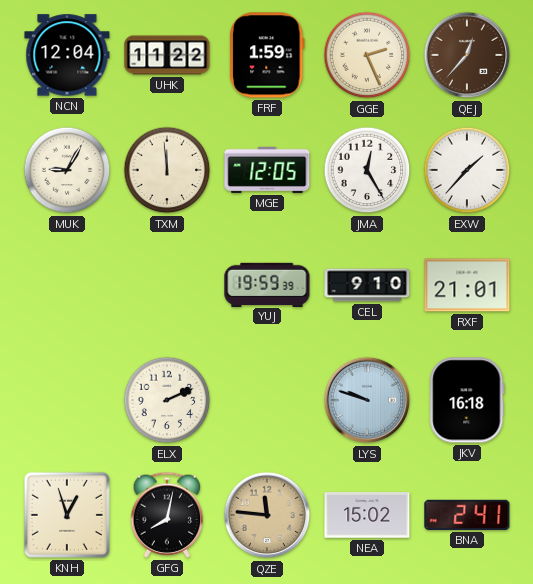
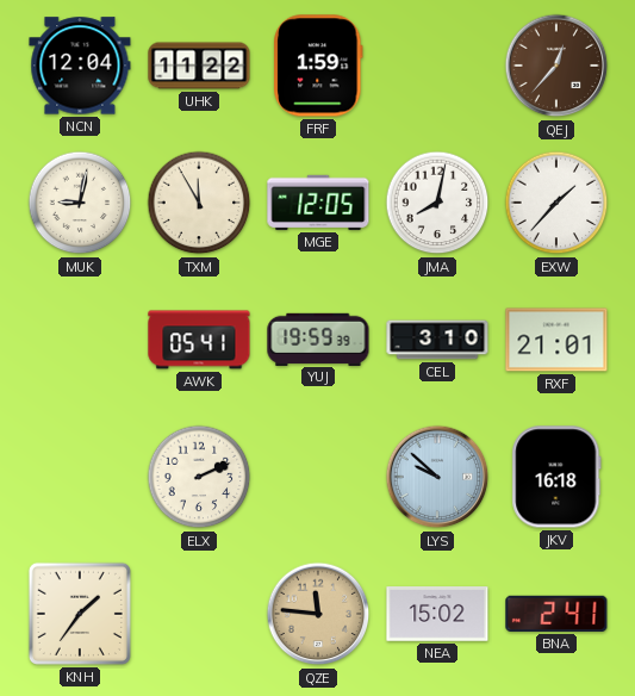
GGE: 2:26 -> none (367, 55)
MUK: 9:05 -> 9:02 (80, 203)
TXM: 11:59 -> 11:55 (199, 203)
JMA: 12:25 -> 8:02 (437, 203)
AWK: none -> 05:41 (199, 340)
CEL: 9:10 -> 3:10 (437, 340)
LYS: 9:48 -> 9:52 (437, 477)
KNH: 12:57 -> 1:36 (80, 614)
GFG: 8:02 -> none (167, 515)
